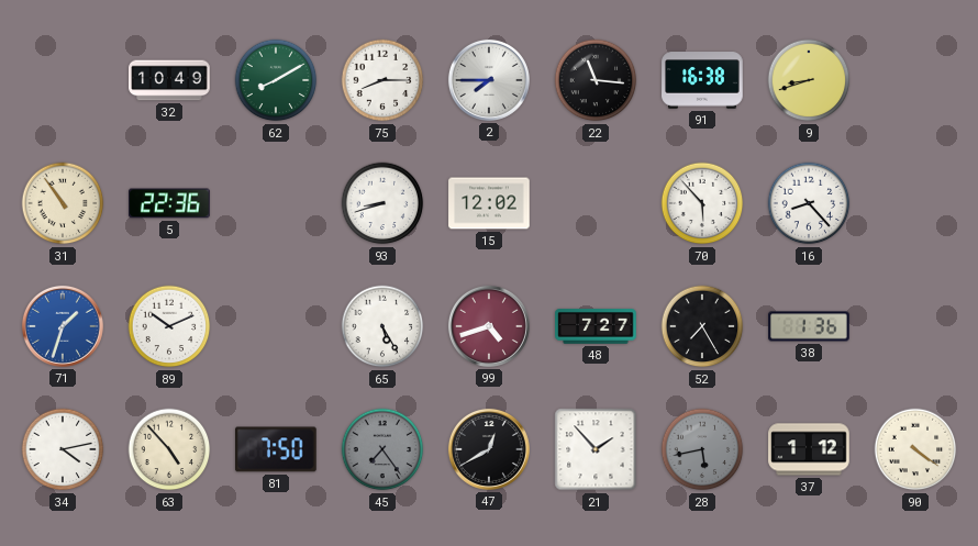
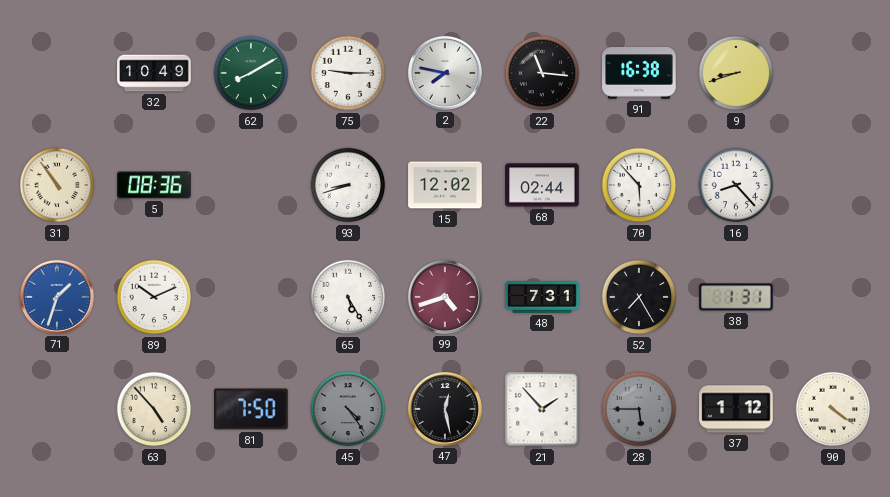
75: 8:15 -> 9:15 (348, 73)
2: 7:45 -> 7:47 (445, 73)
5: 22:36 -> 08:36 (154, 185)
68: none -> 02:44 (542, 185)
48: 7:27 -> 7:31 (542, 297)
38: 1:36 -> 1:31 (736, 297)
34: 4:13 -> none (63, 449)
45: 7:24 -> 4:24 (348, 409)
47: 12:40 -> 12:28 (445, 409)
28: 5:43 -> 5:45 (639, 409)
